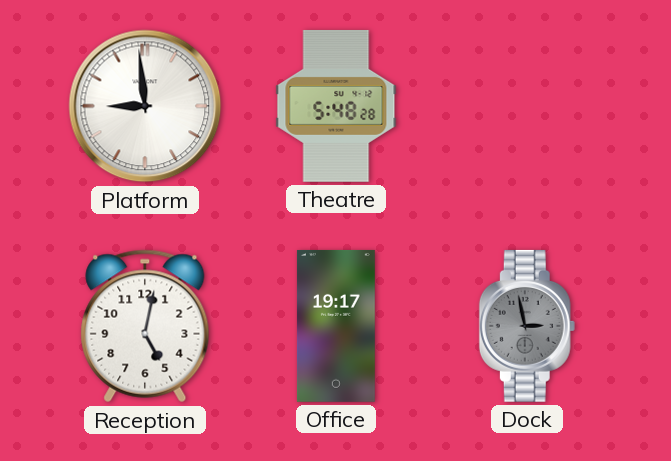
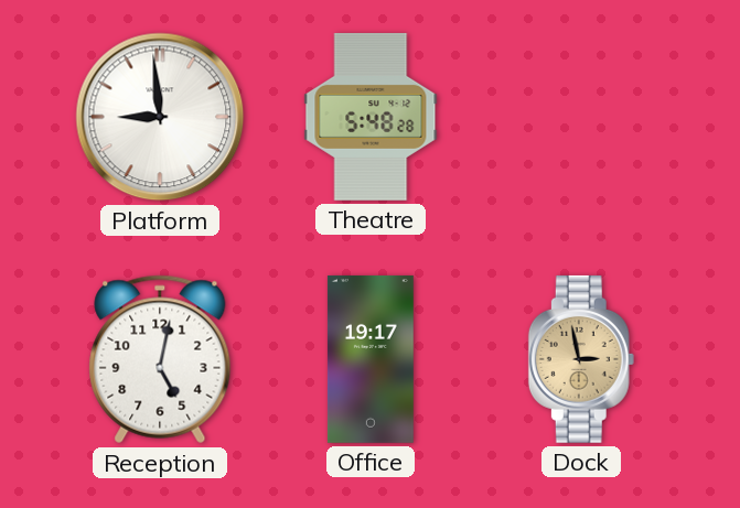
Dock dial: grey -> champagne (581, 359)
